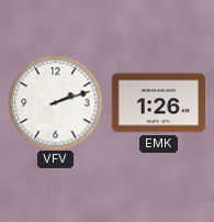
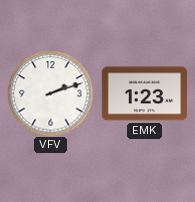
EMK: 1:26 -> 1:23 (144, 94)
